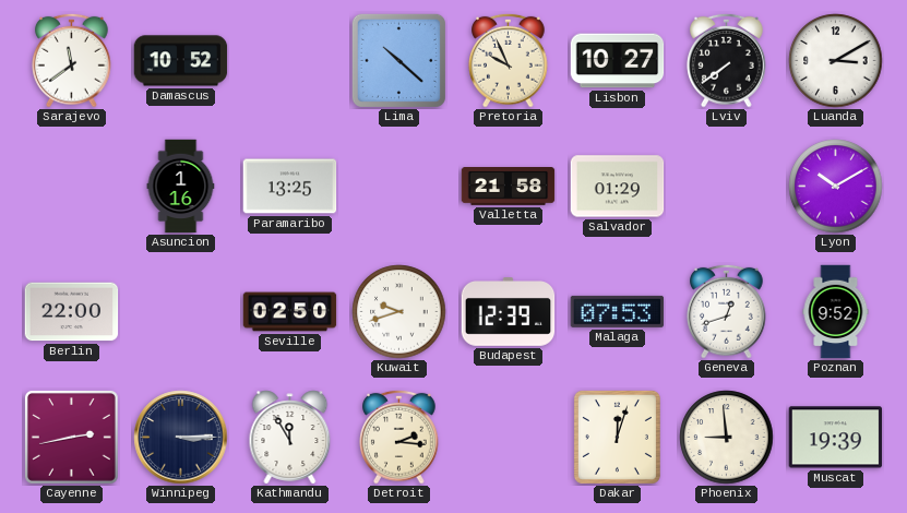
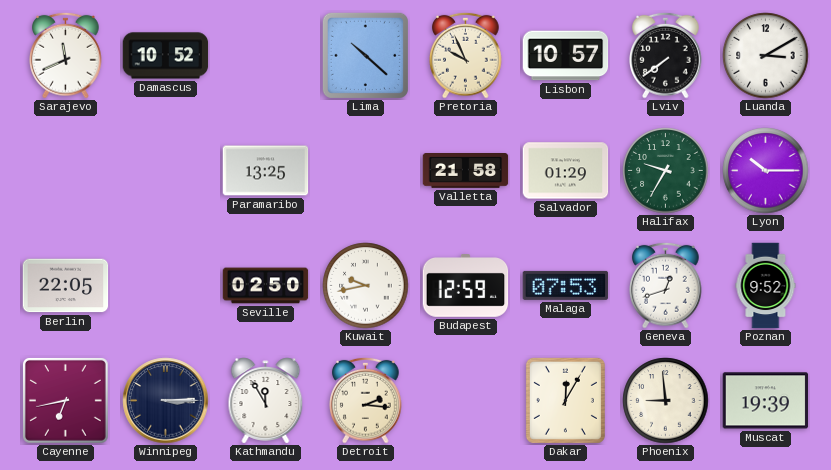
Sarajevo: 11:39 -> 11:41 (66, 55)
Lisbon: 10:27 -> 10:57 (566, 56)
Asuncion: 1:16 -> none (181, 187)
Halifax: none -> 9:35 (666, 171)
Lyon: 10:10 -> 10:15 (766, 171)
Berlin: 22:00 -> 22:05 (66, 286)
Kuwait: 9:42 -> 9:43 (366, 286)
Budapest: 12:39 -> 12:59 (466, 286)
Cayenne: 2:43 -> 6:43 (65, 400)
Dakar: 12:03 -> 12:05 (565, 400)
